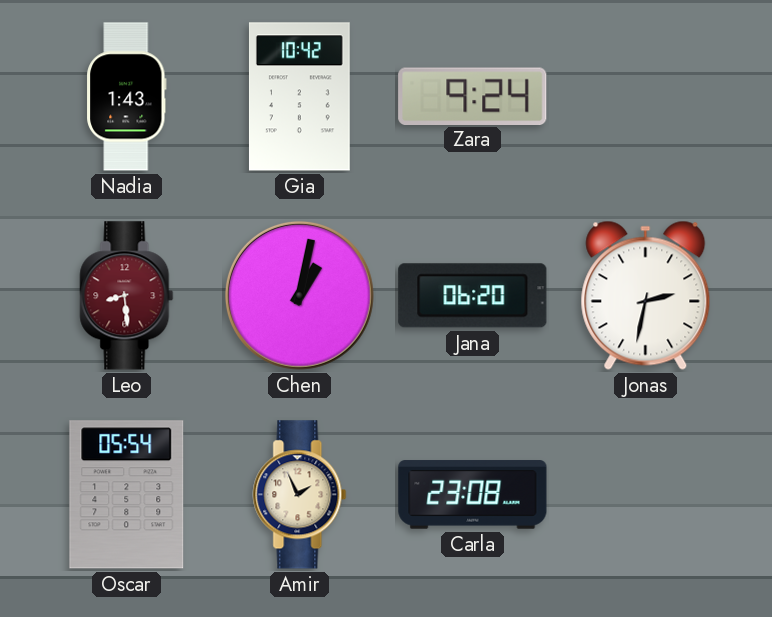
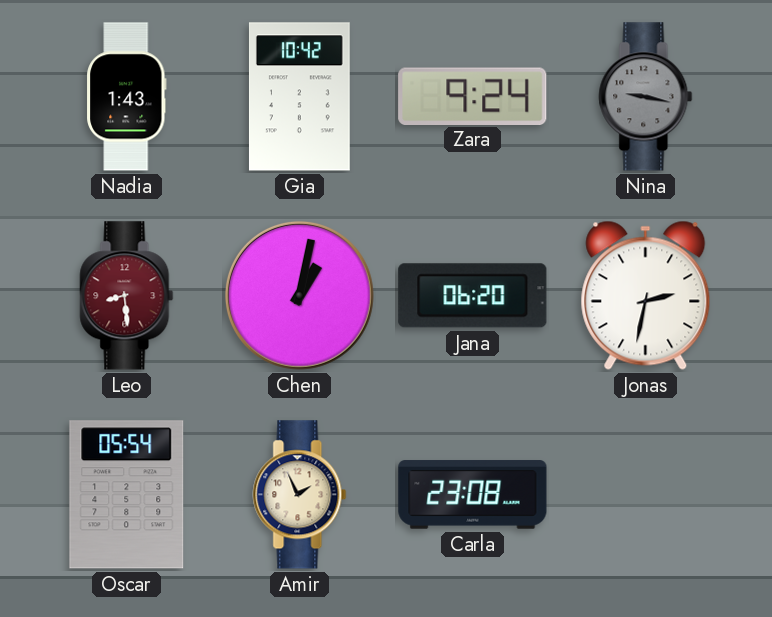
Nina: none -> 9:17 (646, 97)
